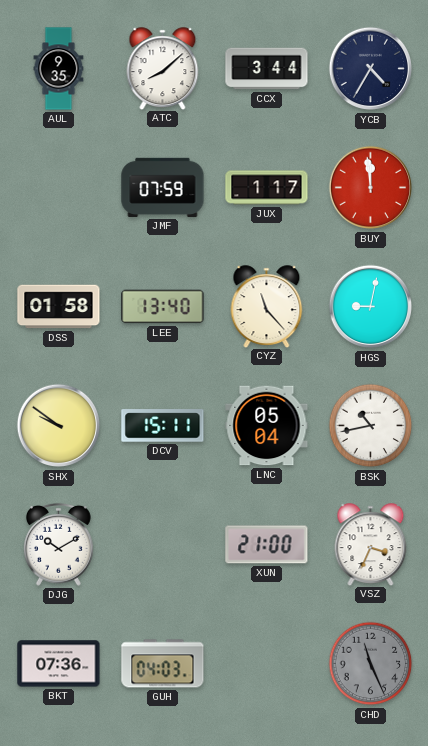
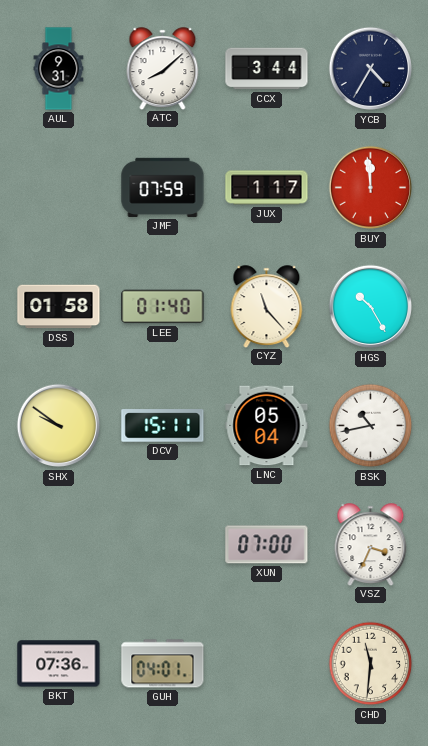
AUL: 9:35 -> 9:31 (59, 69)
LEE: 13:40 -> 01:40 (163, 307)
HGS: 9:02 -> 10:25 (371, 307)
DJG: 10:10 -> none (59, 544)
XUN: 21:00 -> 07:00 (267, 545)
GUH: 04:03 -> 04:01 (163, 664)
CHD: 11:26 -> 11:31 (371, 664)
CHD dial: grey -> cream (371, 664)
